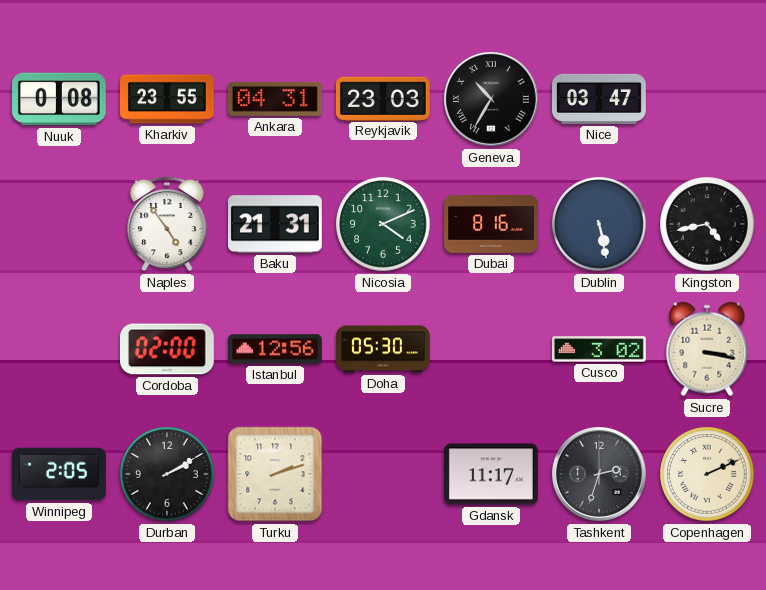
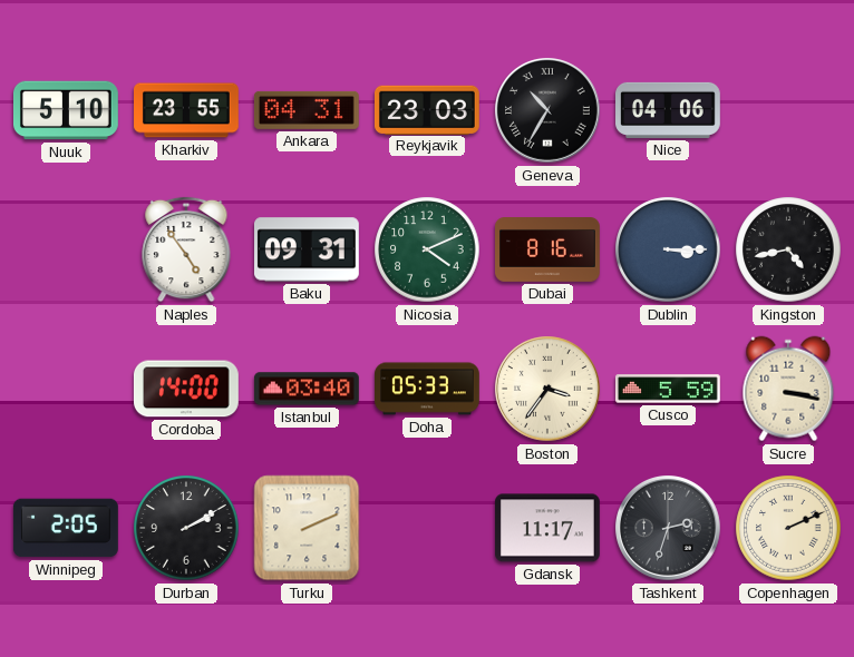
Nuuk: 0:08 -> 5:10 (67, 110)
Nice: 03:47 -> 04:06 (669, 110)
Baku: 21:31 -> 09:31 (308, 249)
Dublin: 5:28 -> 3:15 (668, 249)
Cordoba: 02:00 -> 14:00 (186, 389)
Istanbul: 12:56 -> 03:40 (307, 389)
Doha: 05:30 -> 05:33 (428, 389)
Boston: none -> 3:36 (549, 390)
Cusco: 3:02 -> 5:59 (669, 389)
Turku: 2:12 -> 2:11 (307, 528)
